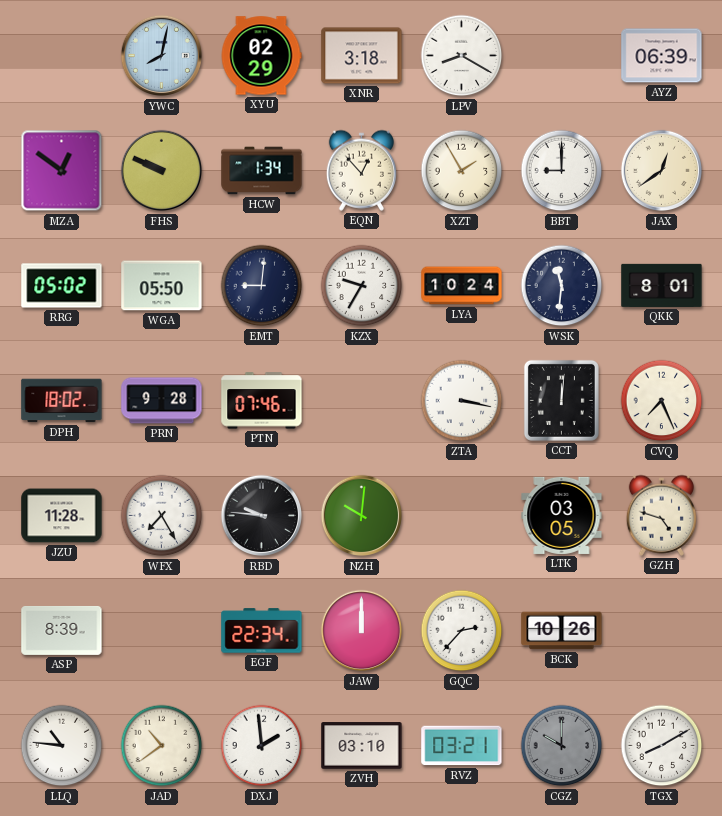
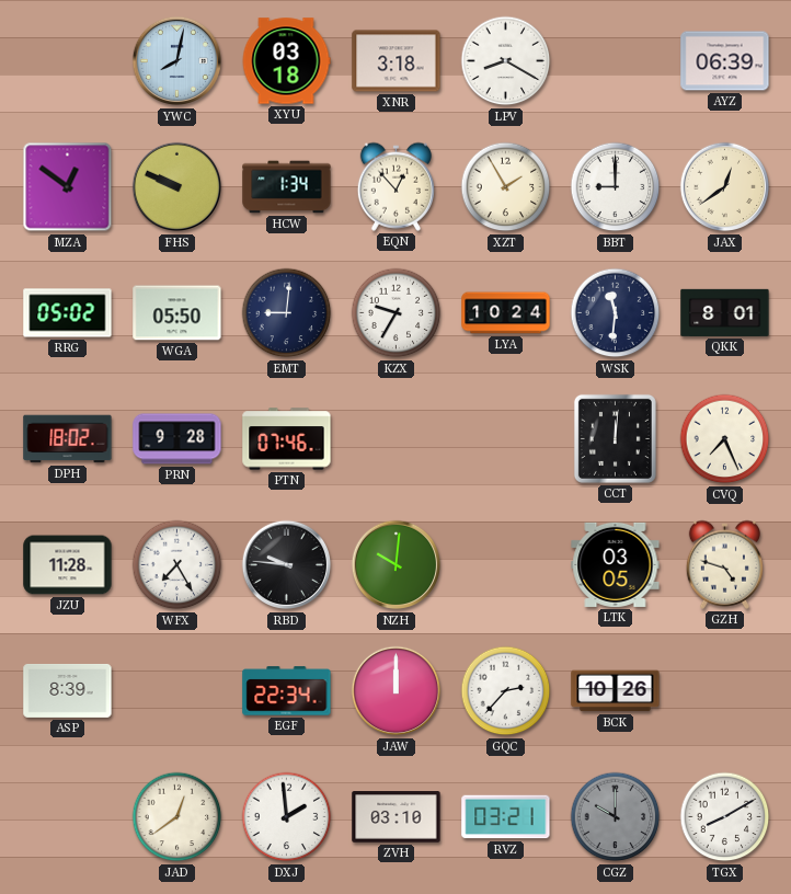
XYU: 02:29 -> 03:18 (286, 61)
ZTA: 3:17 -> none (462, 401)
LLQ: 10:46 -> none (62, 746)
JAD: 10:39 -> 12:39 (177, 817)
